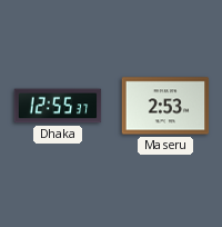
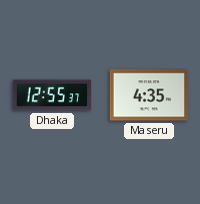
Maseru: 2:53 -> 4:35 (149, 95)
